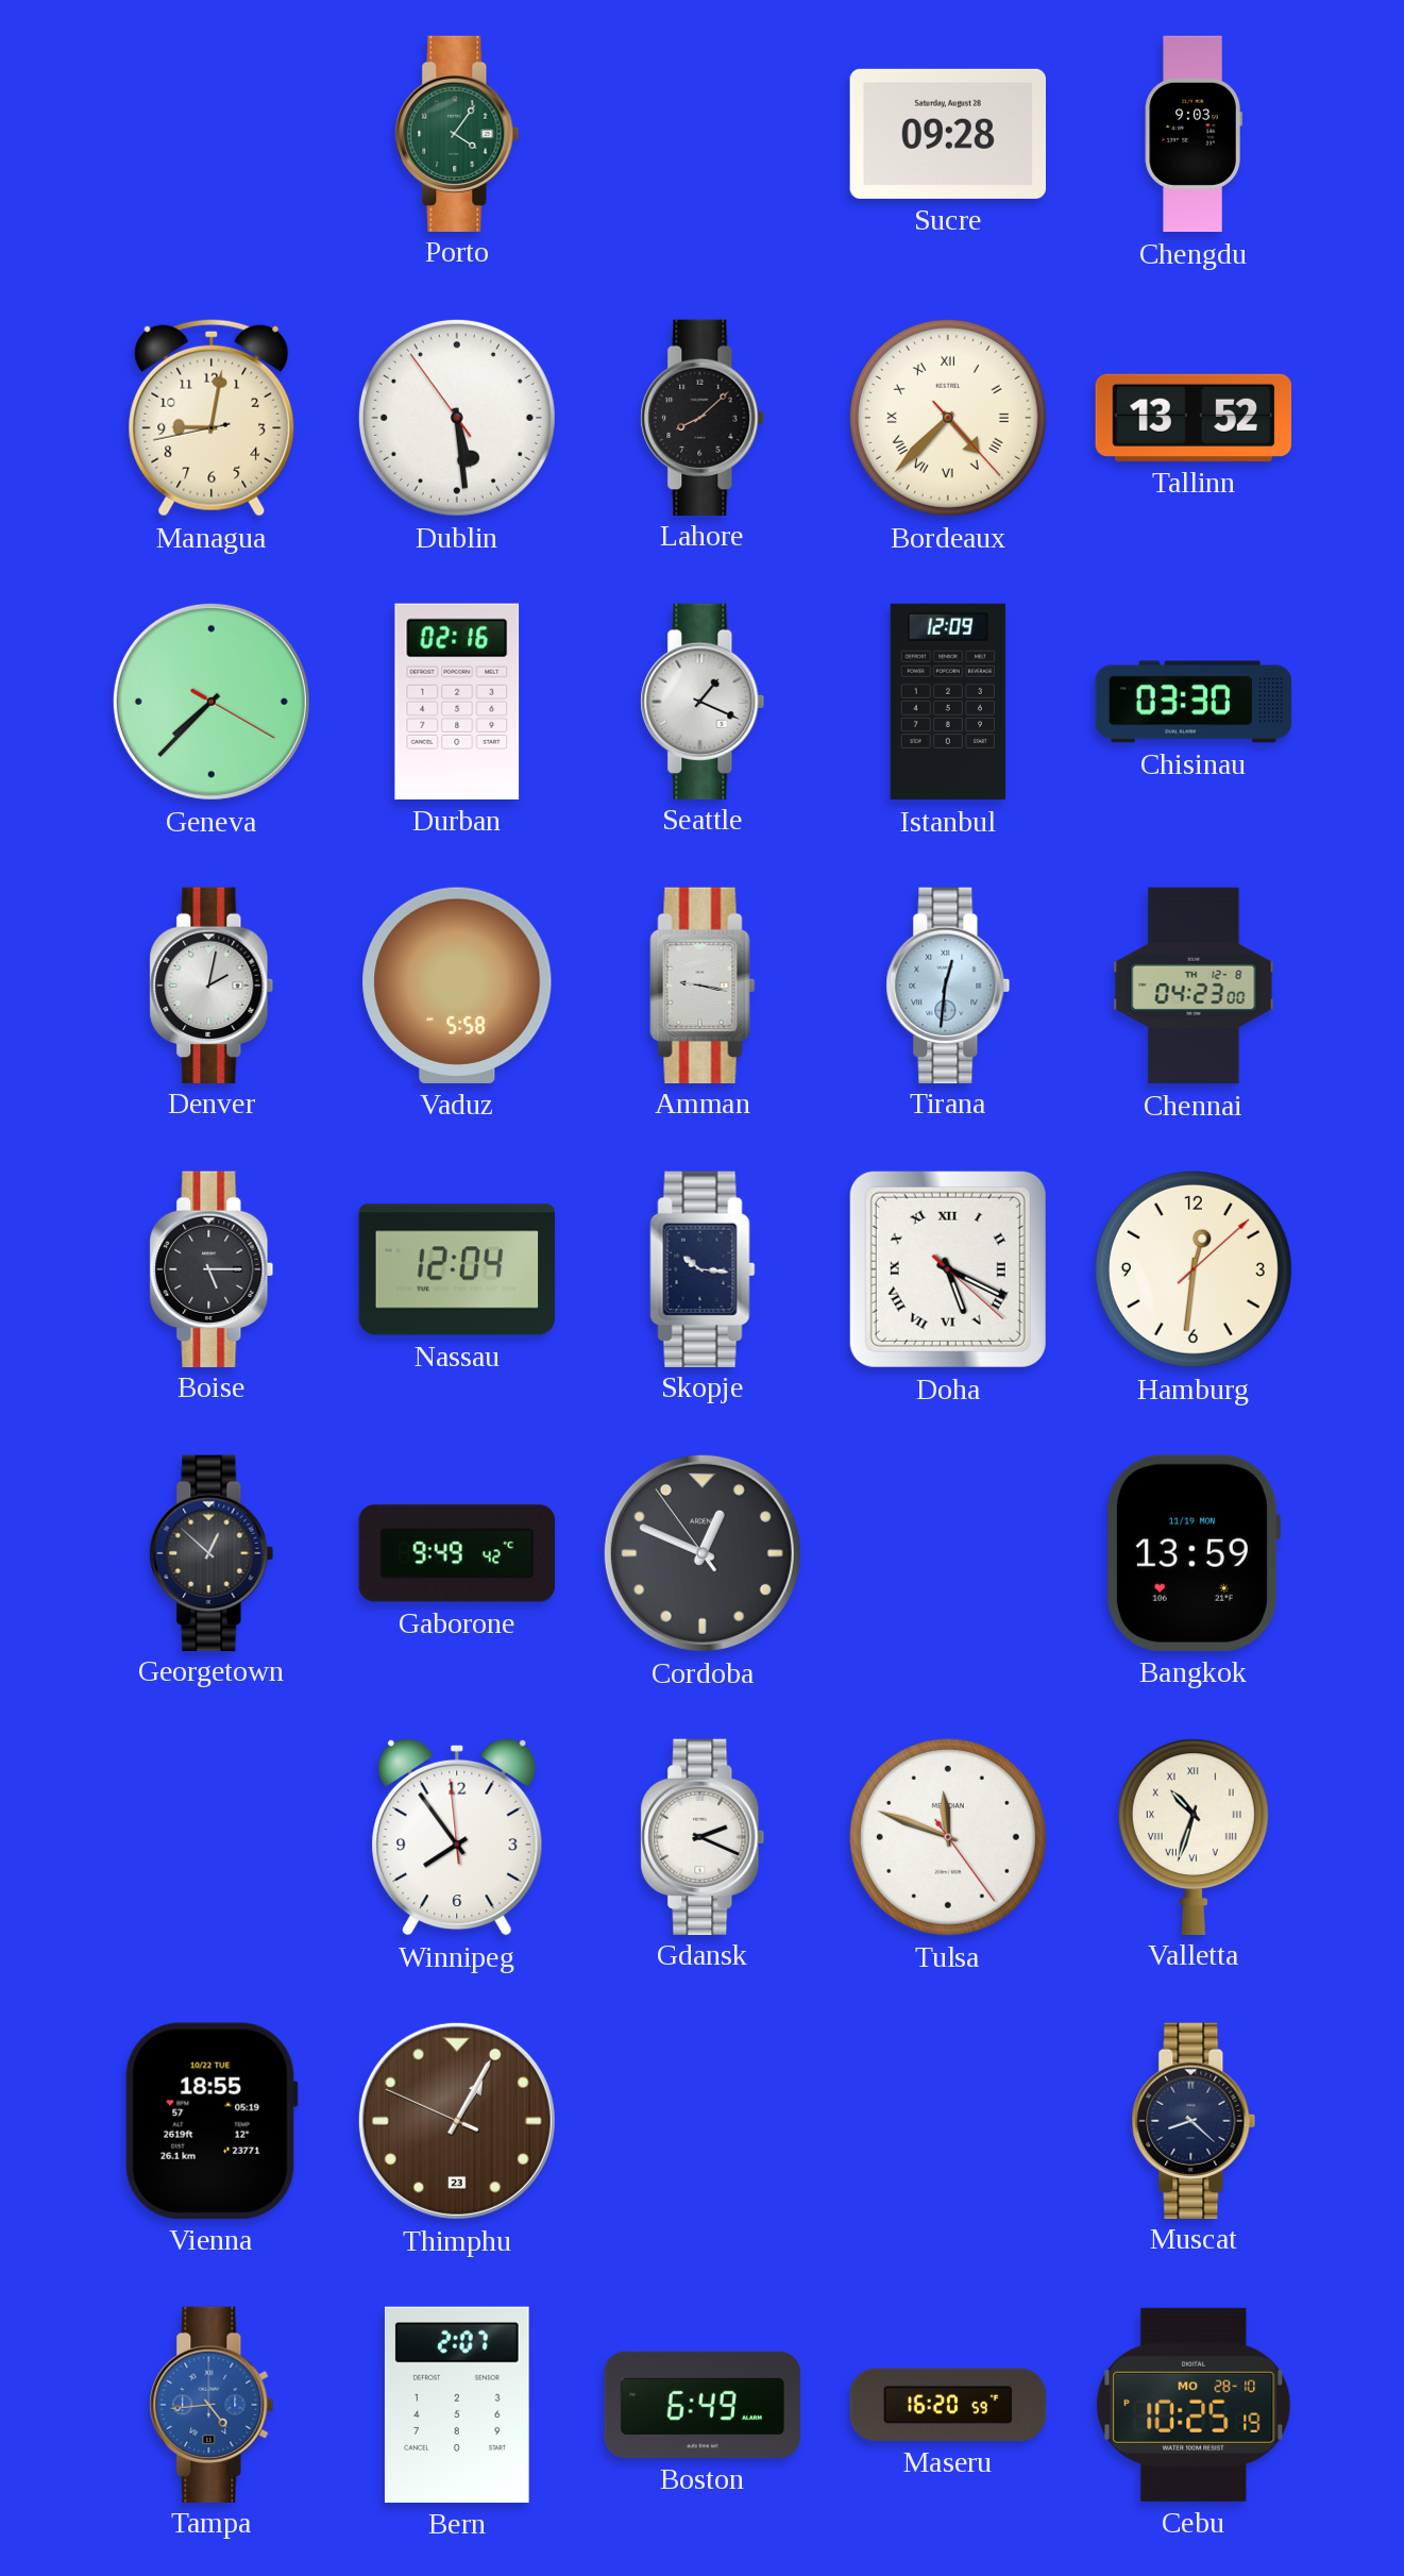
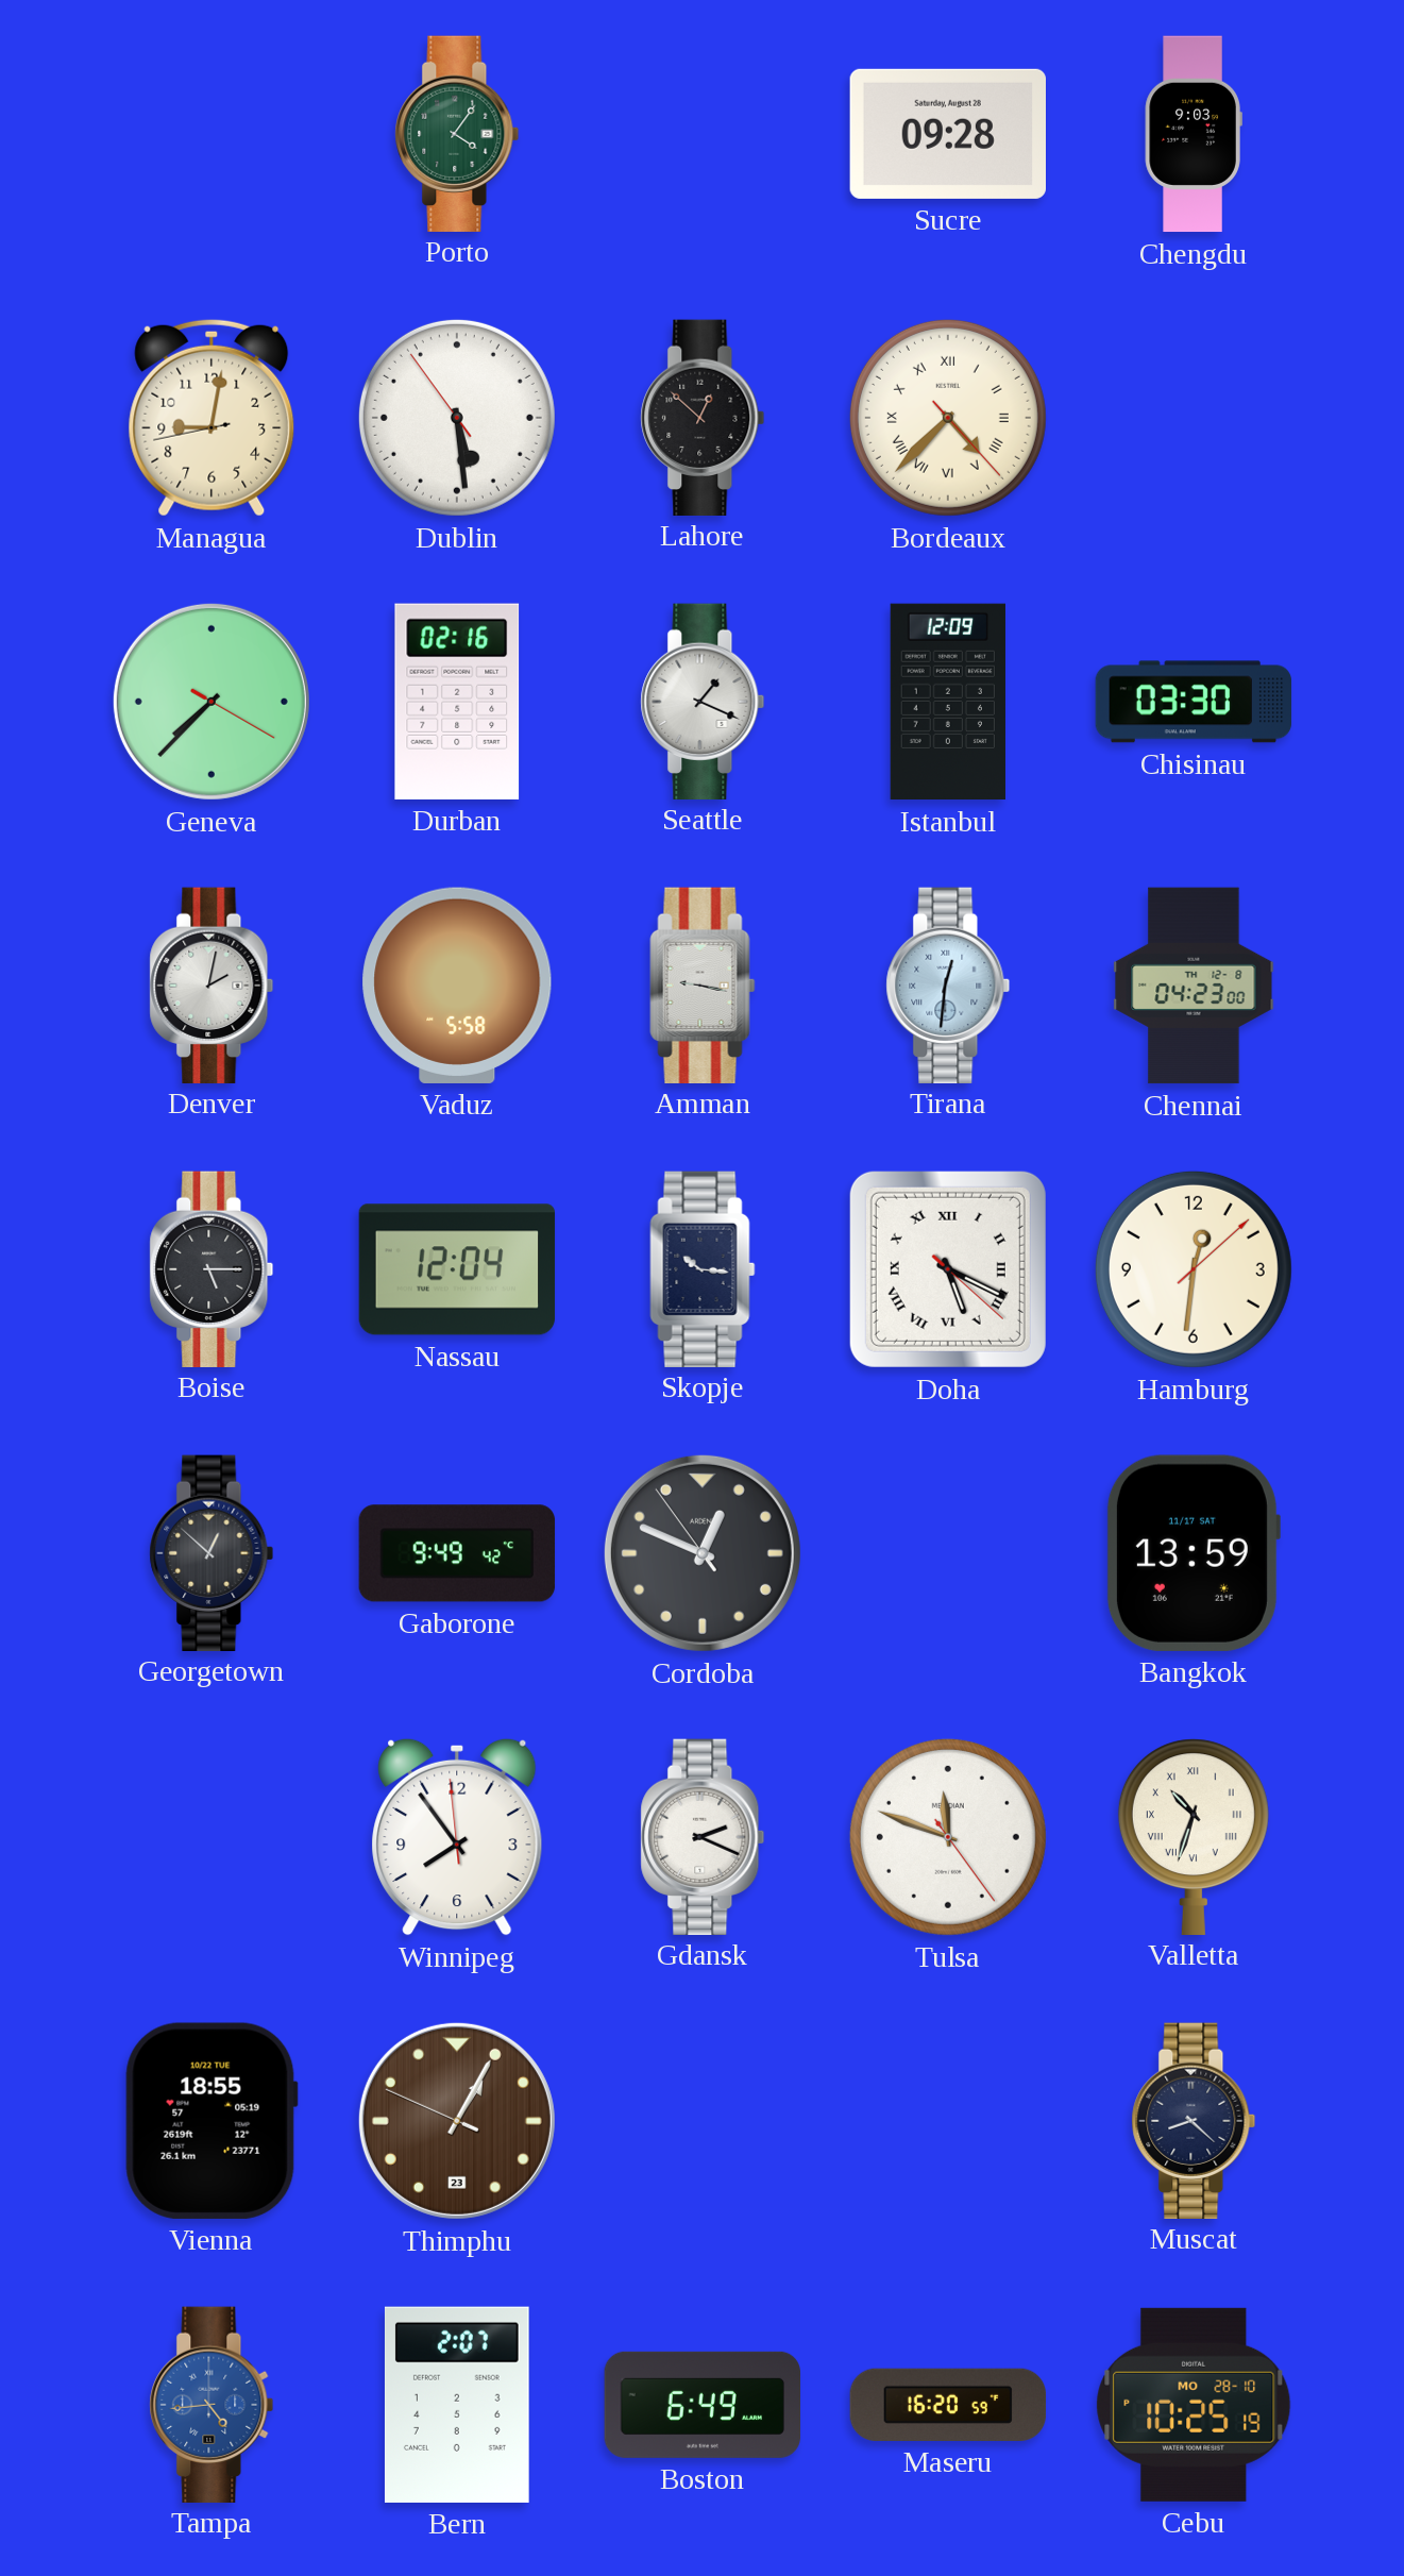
Lahore: 8:08 -> 12:52 (703, 417)
Tallinn: 13:52 -> none (1194, 418)
Bangkok date: 11/19 MON -> 11/17 SAT (1192, 1553)
